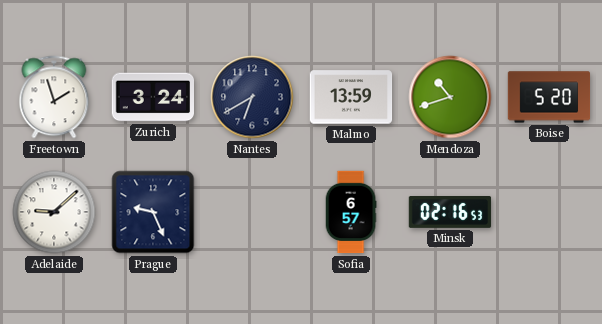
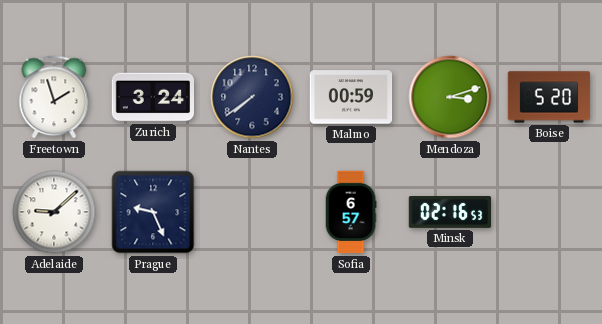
Nantes: 6:40 -> 7:39 (252, 97)
Malmo: 13:59 -> 00:59 (351, 97)
Mendoza: 10:42 -> 3:12 (450, 97)
